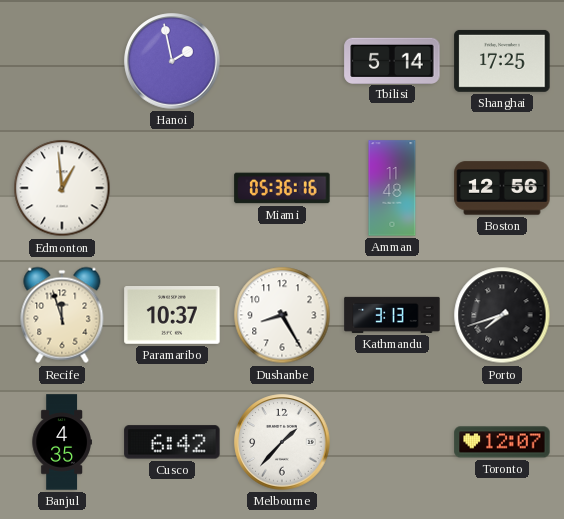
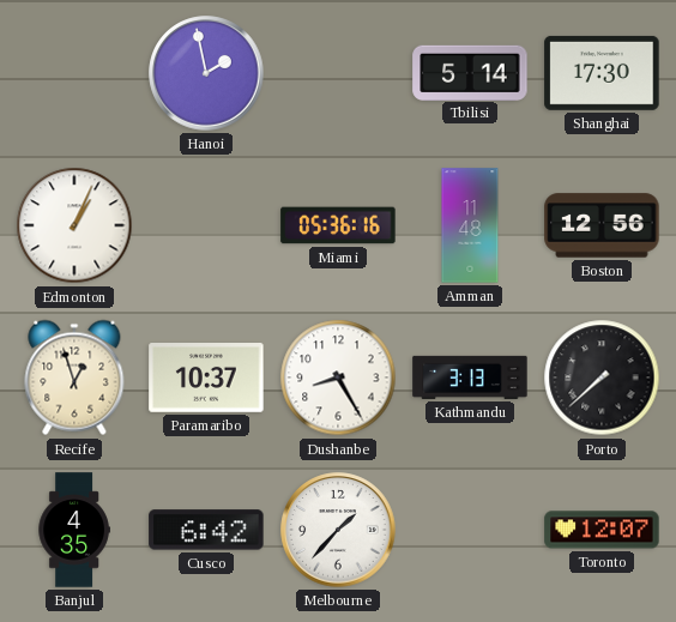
Shanghai: 17:25 -> 17:30 (602, 73)
Edmonton: 12:59 -> 1:04 (74, 225)
Recife: 11:57 -> 12:57 (74, 378)
Porto: 7:42 -> 7:38 (602, 378)
